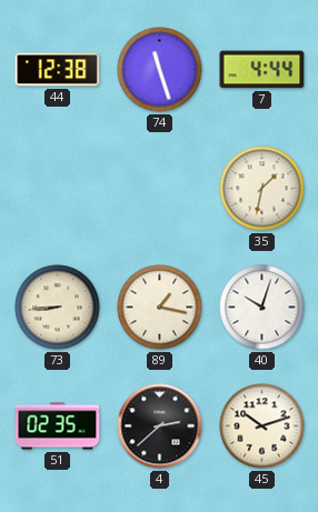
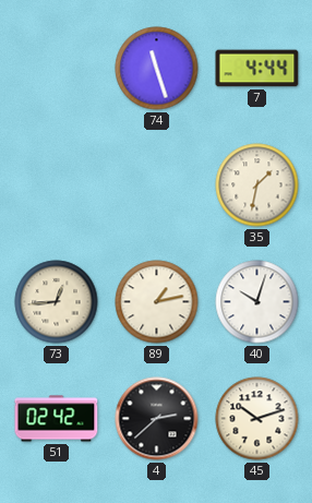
44: 12:38 -> none (58, 70)
73: 8:44 -> 12:44 (57, 302)
89: 1:17 -> 1:13 (157, 302)
51: 02:35 -> 02:42 (57, 419)
